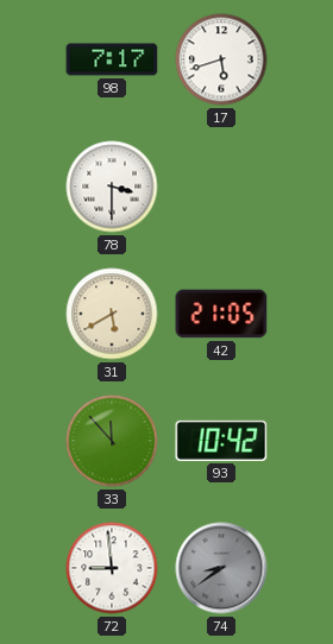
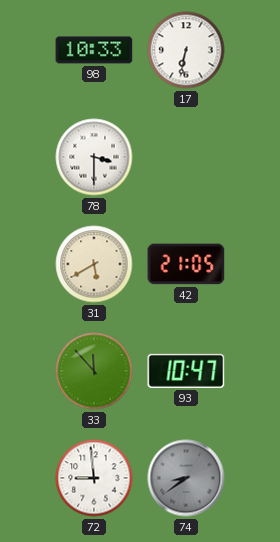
98: 7:17 -> 10:33 (94, 50)
17: 5:42 -> 6:32 (186, 50)
93: 10:42 -> 10:47 (186, 371)
